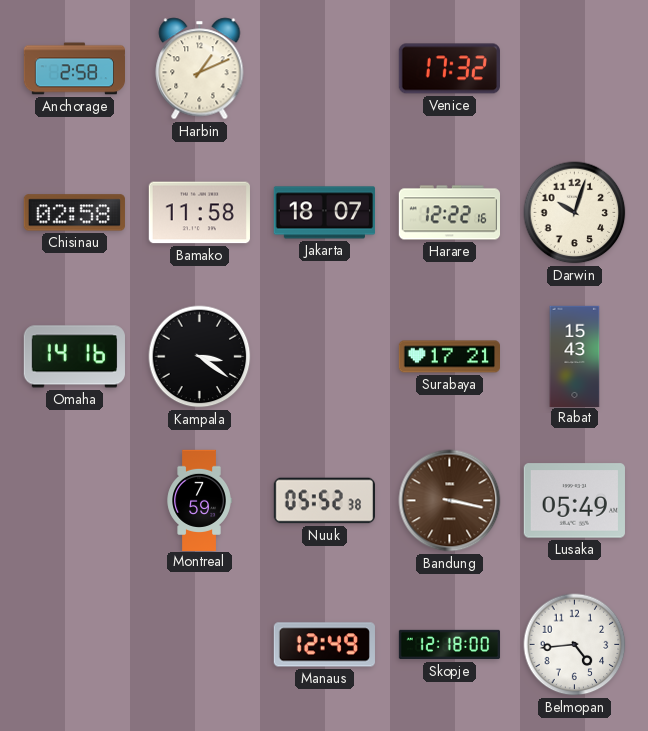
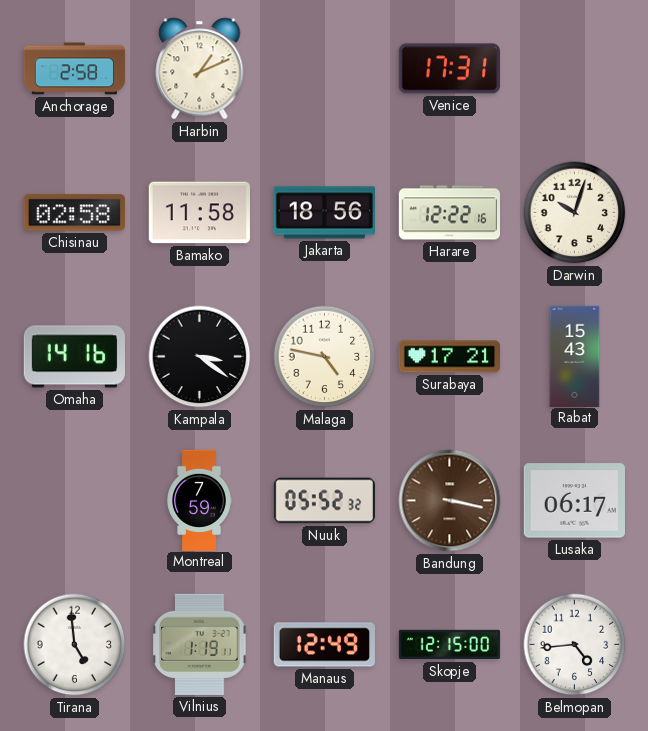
Venice: 17:32 -> 17:31 (449, 69)
Jakarta: 18:07 -> 18:56 (324, 213)
Malaga: none -> 4:47 (325, 357)
Nuuk: 05:52:38 -> 05:52:32 (324, 501)
Lusaka: 05:49 -> 06:17 (574, 501)
Tirana: none -> 4:59 (75, 645)
Vilnius: none -> 1:19 (200, 644)
Skopje: 12:18 -> 12:15 (450, 645)
